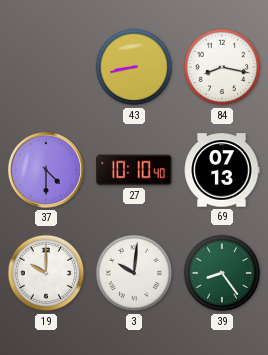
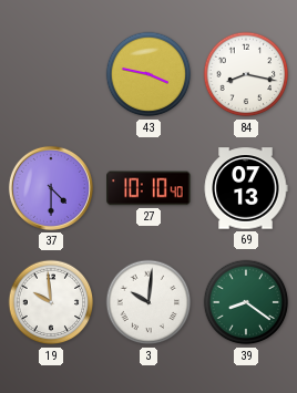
43: 8:43 -> 3:47 (148, 74)
19: 10:00 -> 9:59 (51, 302)
39: 8:24 -> 8:21 (246, 302)
